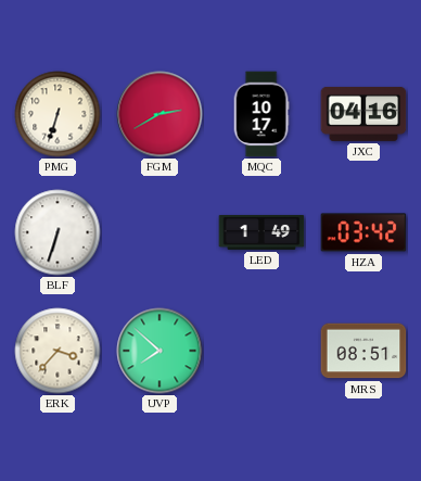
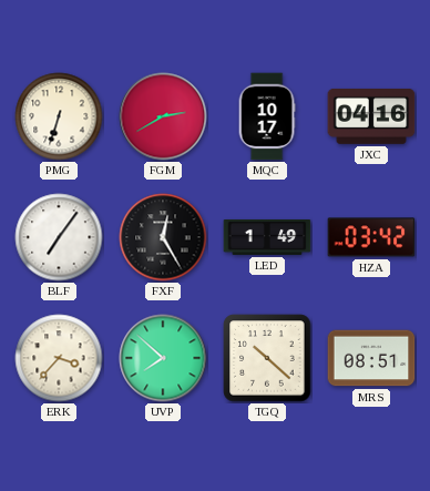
BLF: 6:33 -> 7:06 (59, 237)
FXF: none -> 12:25 (163, 237)
TGQ: none -> 10:22 (267, 358)
